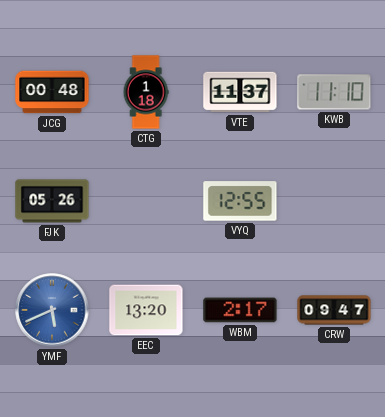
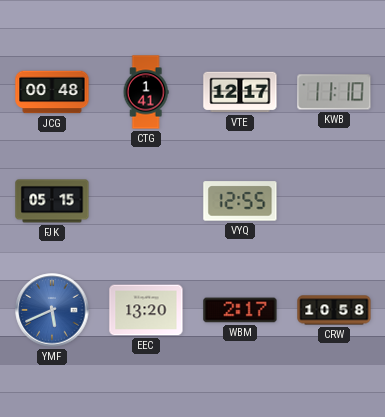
CTG: 1:18 -> 1:41 (146, 92)
VTE: 11:37 -> 12:17 (240, 92)
FJK: 05:26 -> 05:15 (52, 201)
CRW: 09:47 -> 10:58 (334, 310)
